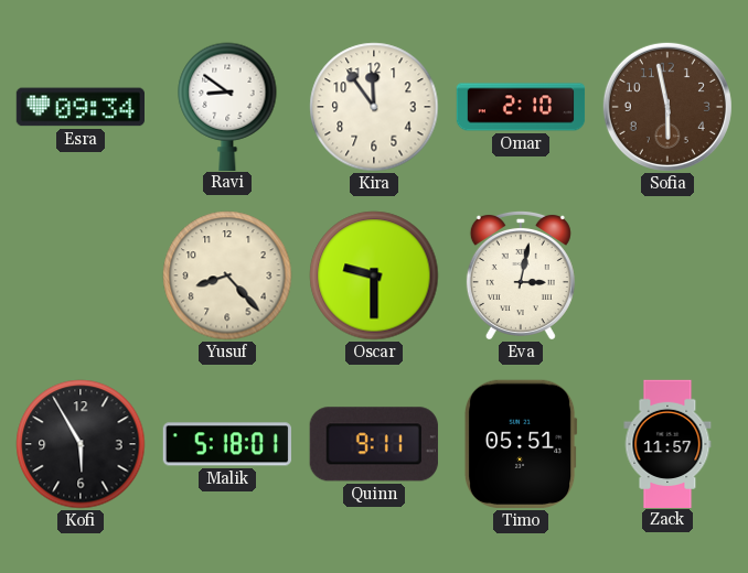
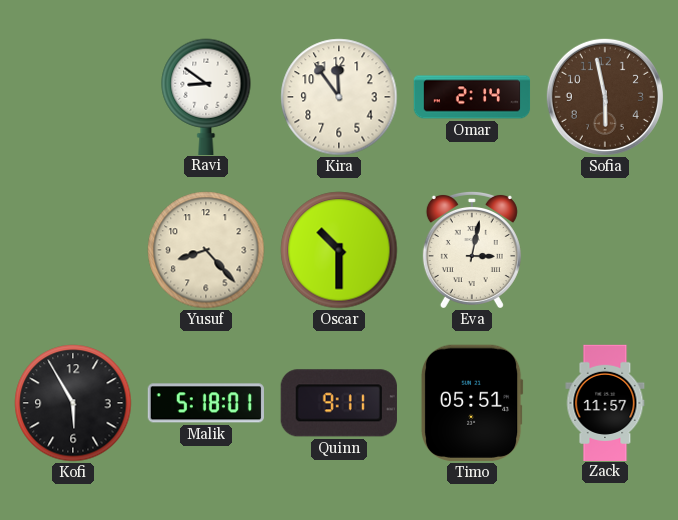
Esra: 09:34 -> none (79, 107)
Omar: 2:10 -> 2:14 (472, 97)
Oscar: 9:30 -> 10:30 (339, 250)
